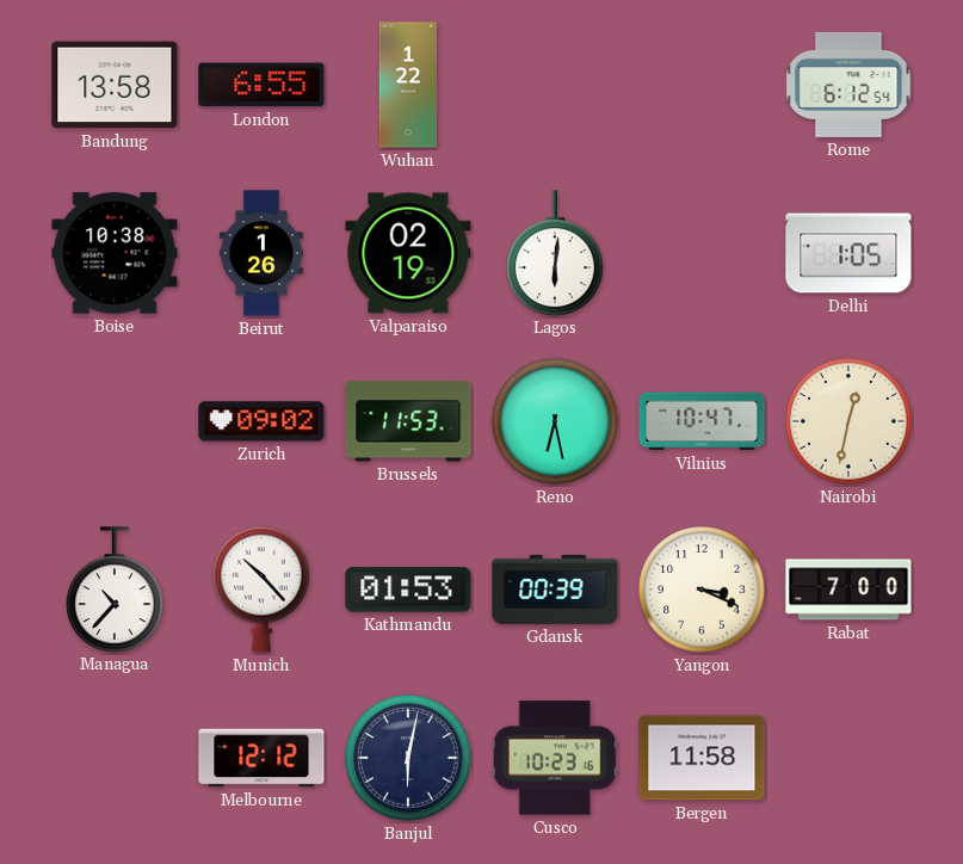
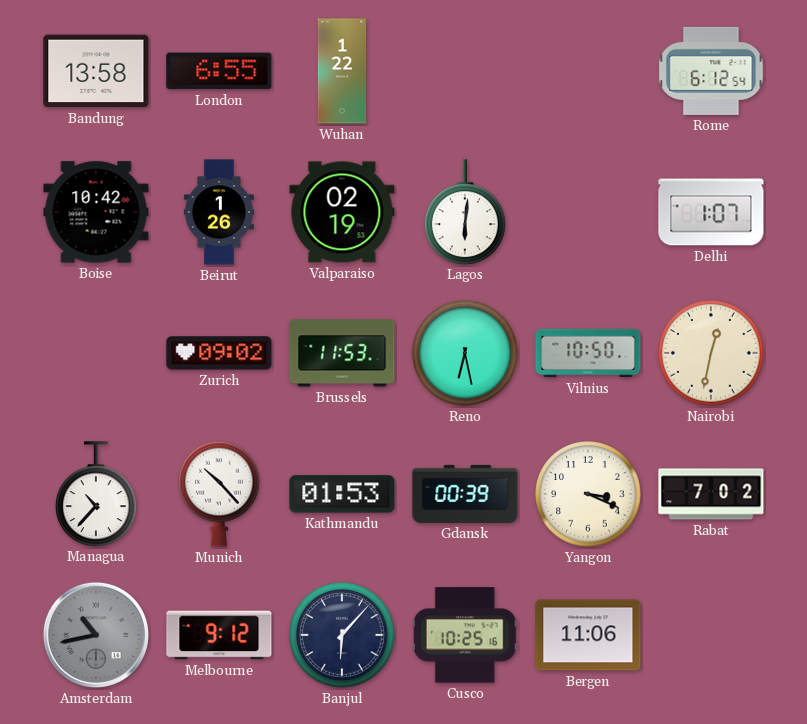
Boise: 10:38 -> 10:42 (96, 212)
Delhi: 1:05 -> 1:07 (711, 212)
Vilnius: 10:47 -> 10:50 (588, 353)
Rabat: 7:00 -> 7:02 (711, 494)
Amsterdam: none -> 10:43 (96, 635)
Melbourne: 12:12 -> 9:12 (219, 635)
Banjul: 6:02 -> 6:07 (342, 635)
Cusco: 10:23 -> 10:25 (465, 635)
Bergen: 11:58 -> 11:06 (588, 635)
